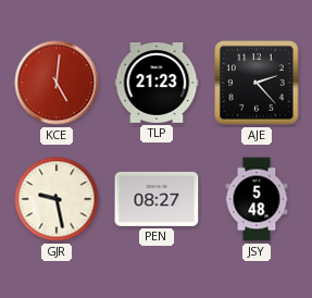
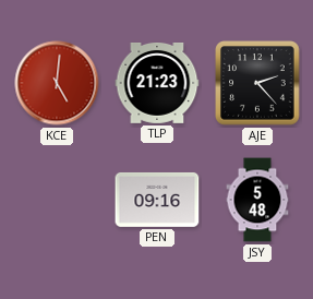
GJR: 9:28 -> none (57, 199)
PEN: 08:27 -> 09:16 (157, 200)
